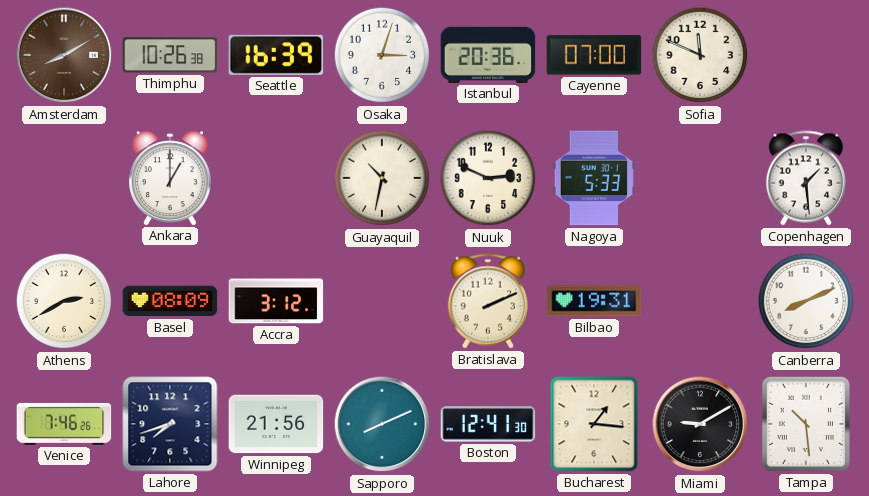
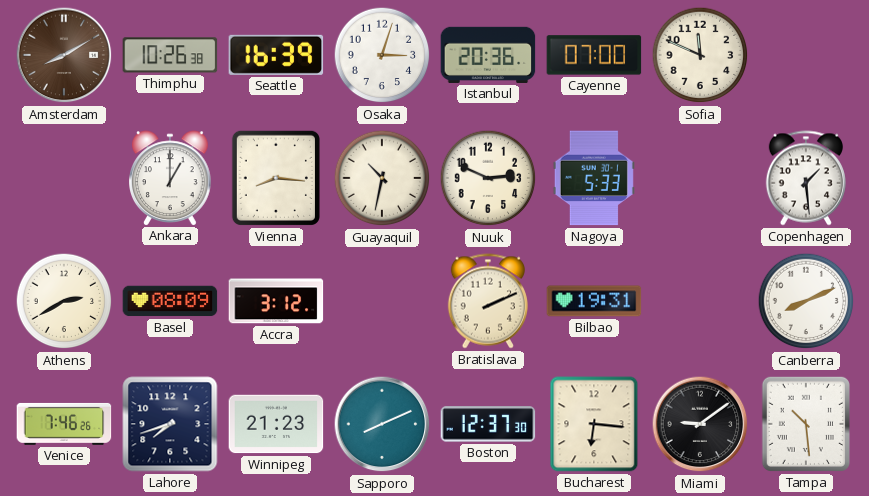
Vienna: none -> 8:16 (276, 178)
Winnipeg: 21:56 -> 21:23 (276, 424)
Boston: 12:41 -> 12:37 (488, 424)
Bucharest: 1:16 -> 6:16 (594, 424)
Miami: 9:10 -> 9:09 (700, 424)
